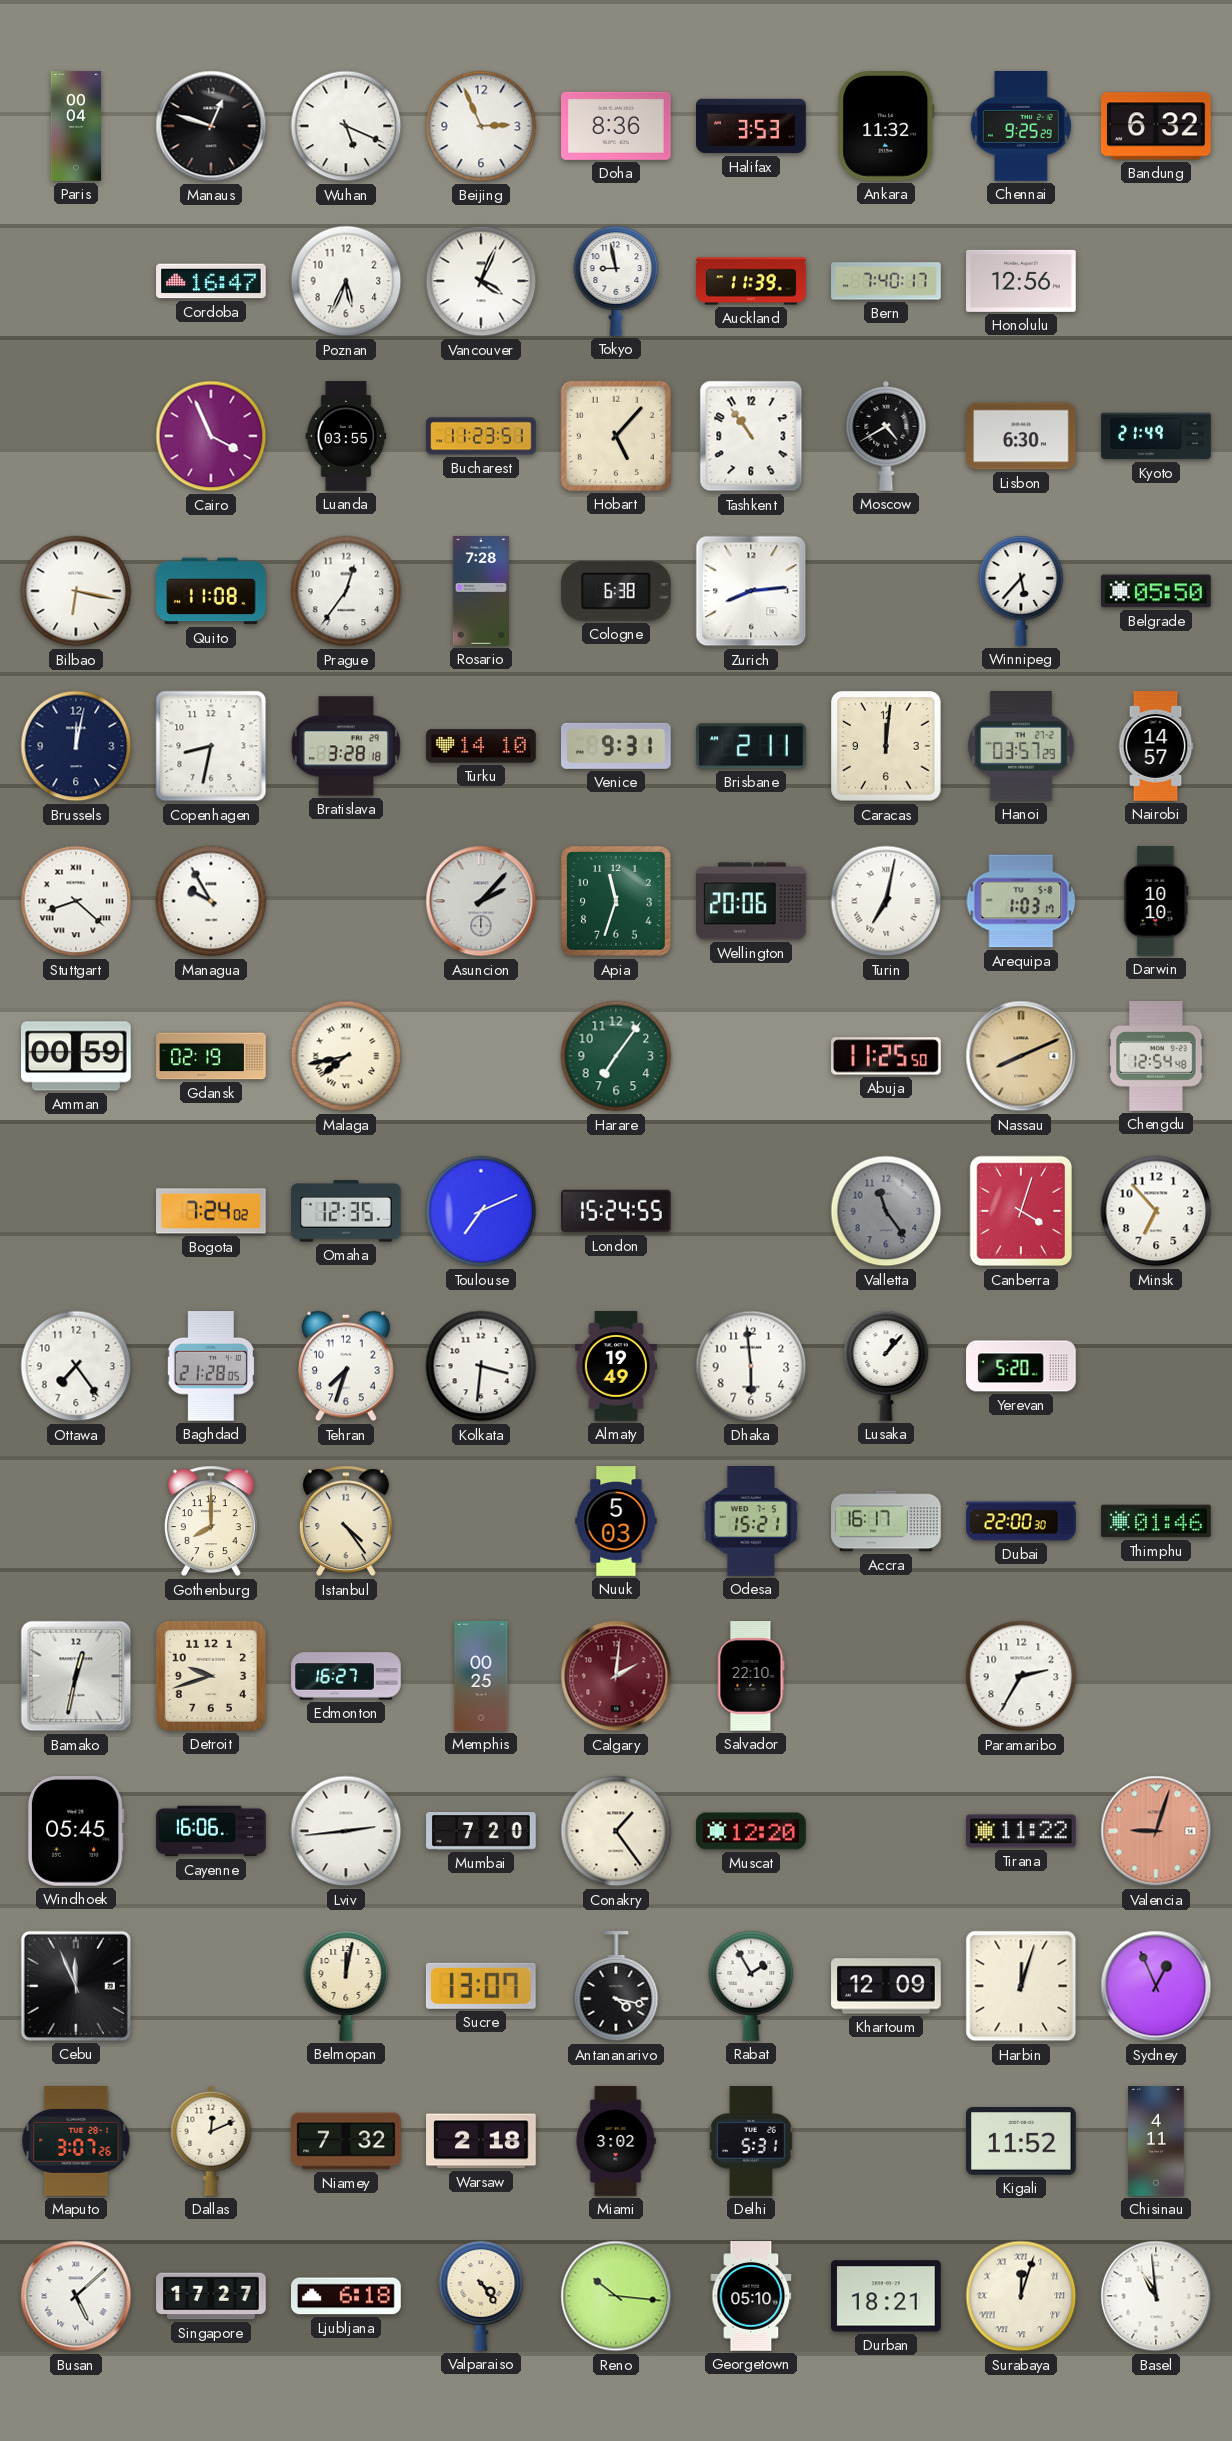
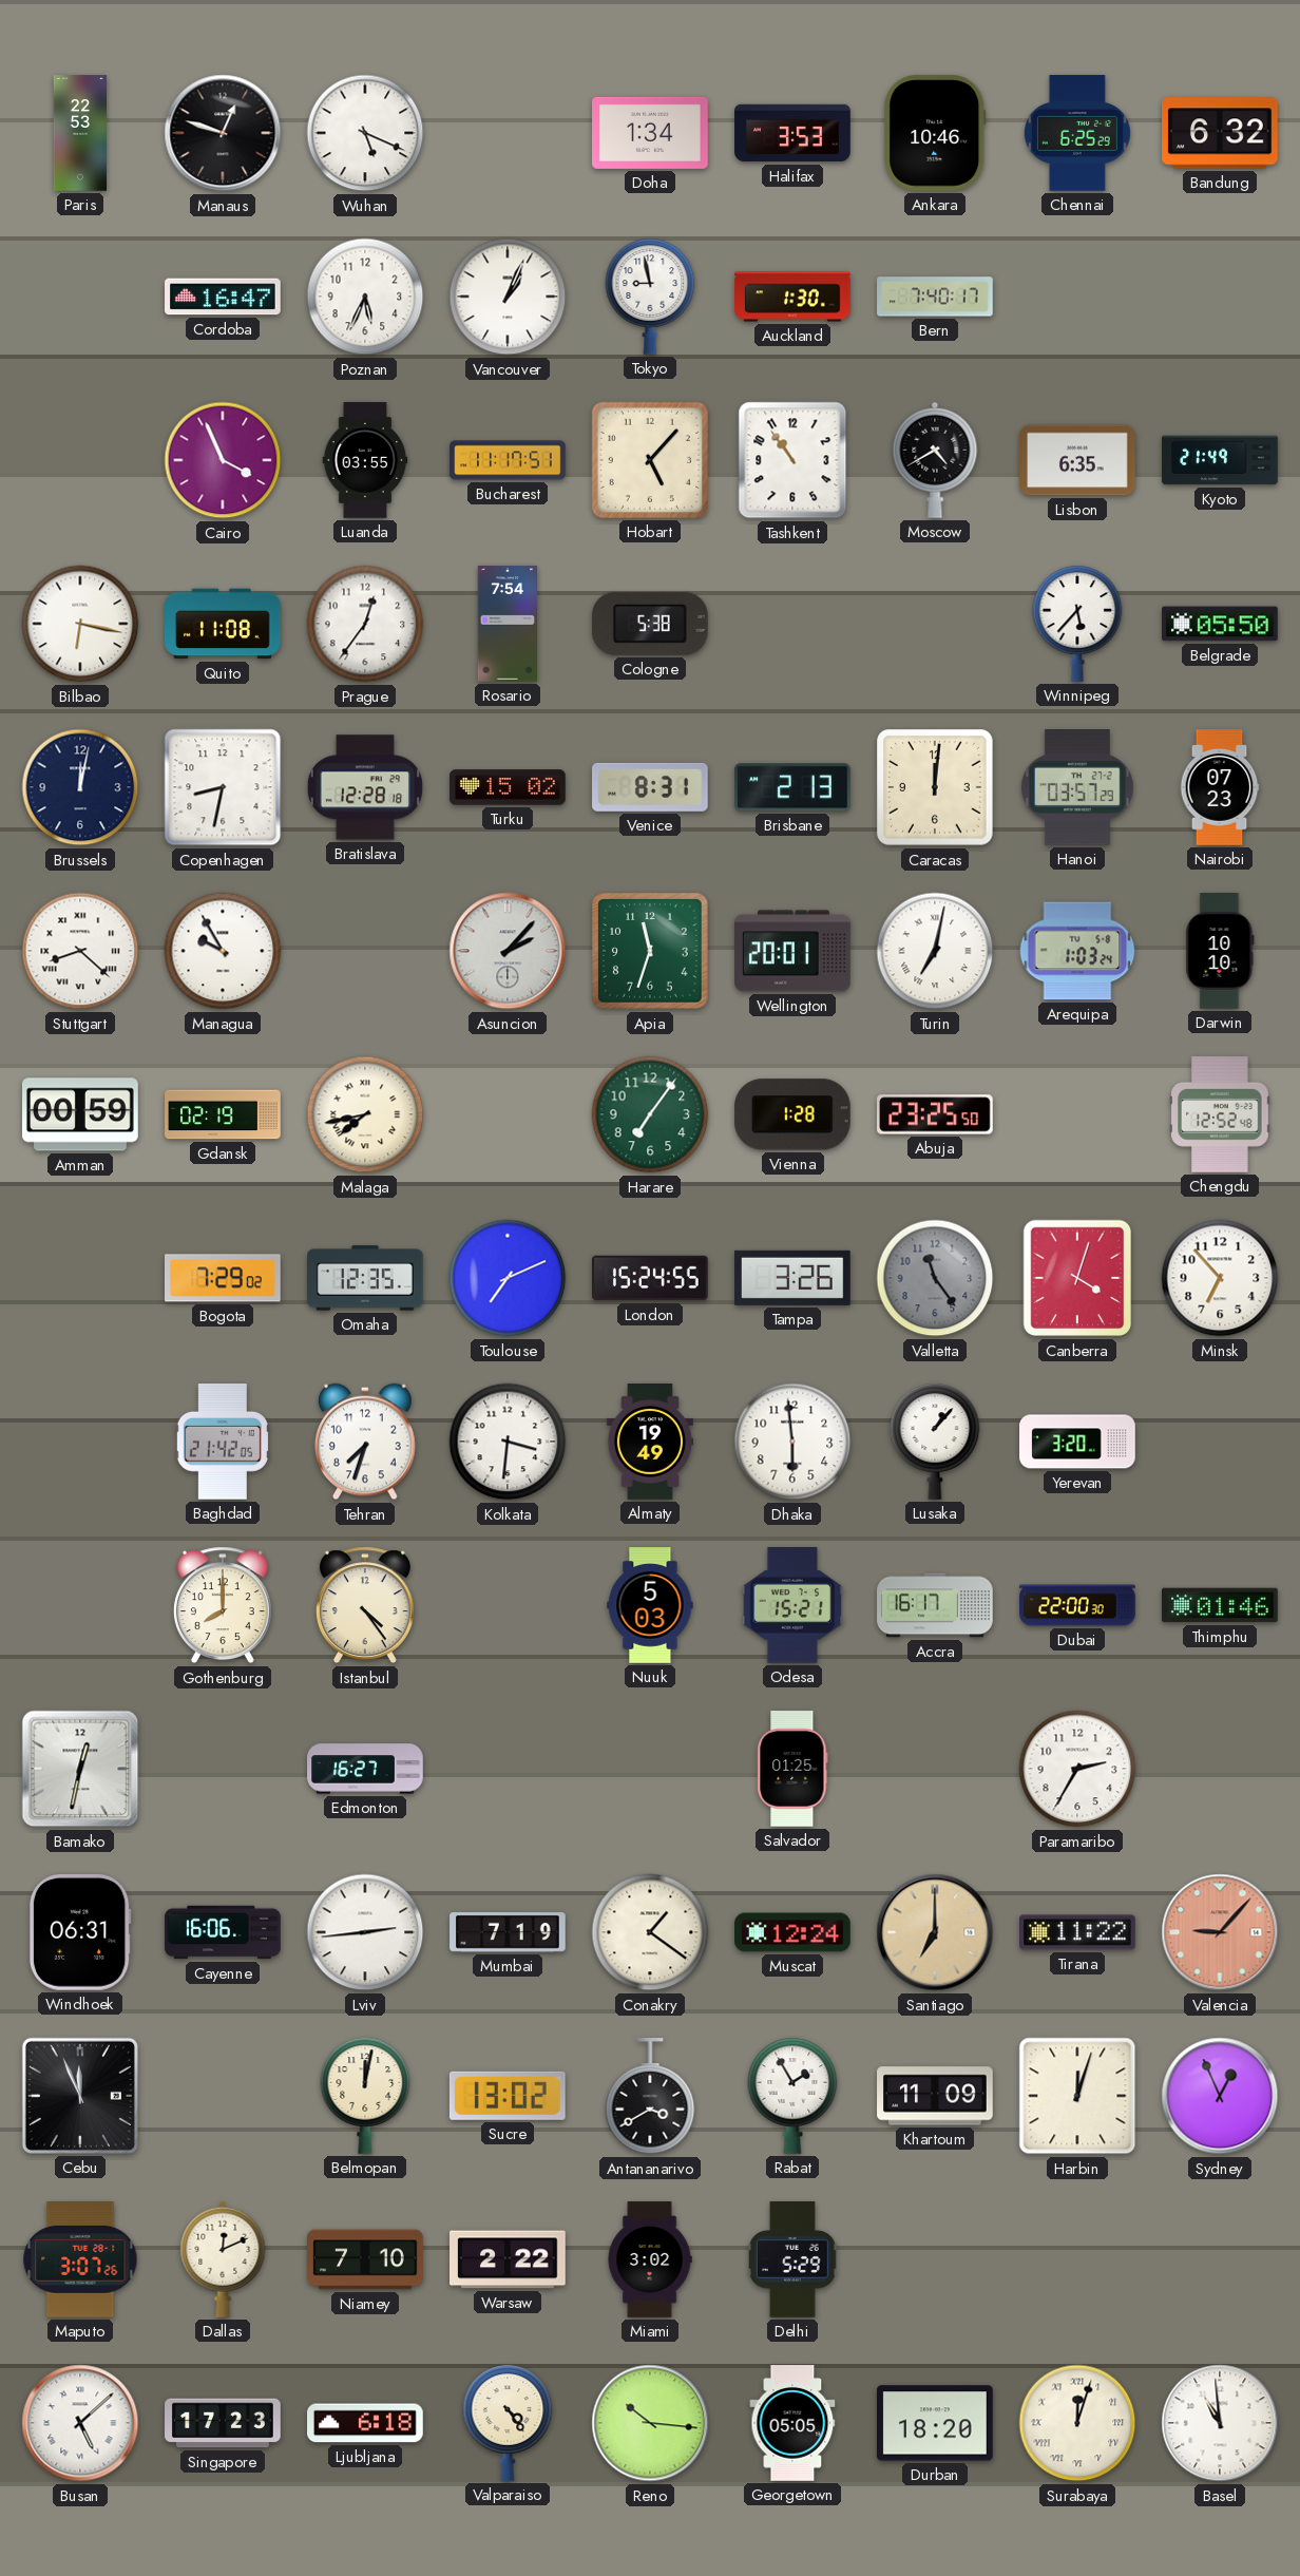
Paris: 00:04 -> 22:53 (79, 133)
Beijing: 2:56 -> none (481, 126)
Doha: 8:36 -> 1:34 (650, 133)
Ankara: 11:32 -> 10:46 (935, 134)
Chennai: 9:25 -> 6:25 (1077, 134)
Vancouver: 4:04 -> 1:04 (508, 297)
Auckland: 11:39 -> 1:30 (792, 297)
Honolulu: 12:56 -> none (1021, 281)
Bucharest: 11:23 -> 11:17 (508, 460)
Lisbon: 6:30 -> 6:35 (1077, 460)
Rosario: 7:28 -> 7:54 (506, 624)
Cologne: 6:38 -> 5:38 (650, 624)
Zurich: 8:14 -> none (751, 591)
Bratislava: 3:28 -> 12:28 (365, 787)
Turku: 14:10 -> 15:02 (508, 787)
Venice: 9:31 -> 8:31 (651, 787)
Brisbane: 2:11 -> 2:13 (794, 787)
Nairobi: 14:57 -> 07:23 (1220, 787)
Wellington: 20:06 -> 20:01 (794, 951)
Arequipa: 1:03:17 -> 1:03:24 (1077, 951)
Vienna: none -> 1:28 (792, 1114)
Abuja: 11:25 -> 23:25 (935, 1114)
Nassau: 8:11 -> none (1021, 1056)
Chengdu: 12:54 -> 12:52 (1220, 1114)
Bogota: 7:24 -> 7:29 (224, 1278)
Tampa: none -> 3:26 (794, 1278)
Ottawa: 7:24 -> none (76, 1366)
Baghdad: 21:28 -> 21:42 (223, 1443)
Yerevan: 5:20 -> 3:20 (1077, 1442)
Detroit: 9:42 -> none (211, 1676)
Memphis: 00:25 -> none (481, 1676)
Calgary: 2:01 -> none (616, 1676)
Salvador: 22:10 -> 01:25 (792, 1769)
Windhoek: 05:45 -> 06:31 (80, 1933)
Mumbai: 7:20 -> 7:19 (508, 1933)
Conakry: 1:24 -> 1:21 (650, 1932)
Muscat: 12:20 -> 12:24 (792, 1932)
Santiago: none -> 7:00 (935, 1932)
Valencia: 9:03 -> 9:07 (1220, 1932)
Sucre: 13:07 -> 13:02 (508, 2096)
Antananarivo: 4:17 -> 3:40 (650, 2097)
Khartoum: 12:09 -> 11:09 (935, 2096)
Niamey: 7:32 -> 7:10 (365, 2259)
Warsaw: 2:18 -> 2:22 (509, 2259)
Delhi: 5:31 -> 5:29 (794, 2259)
Kigali: 11:52 -> none (1021, 2142)
Chisinau: 4:11 -> none (1156, 2141)
Singapore: 17:27 -> 17:23 (223, 2423)
Georgetown: 05:10 -> 05:05 (792, 2423)
Durban: 18:21 -> 18:20 (936, 2423)
